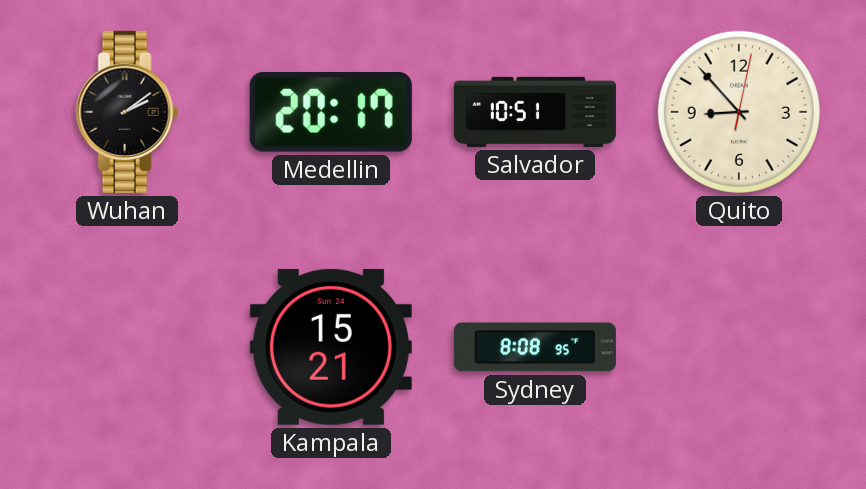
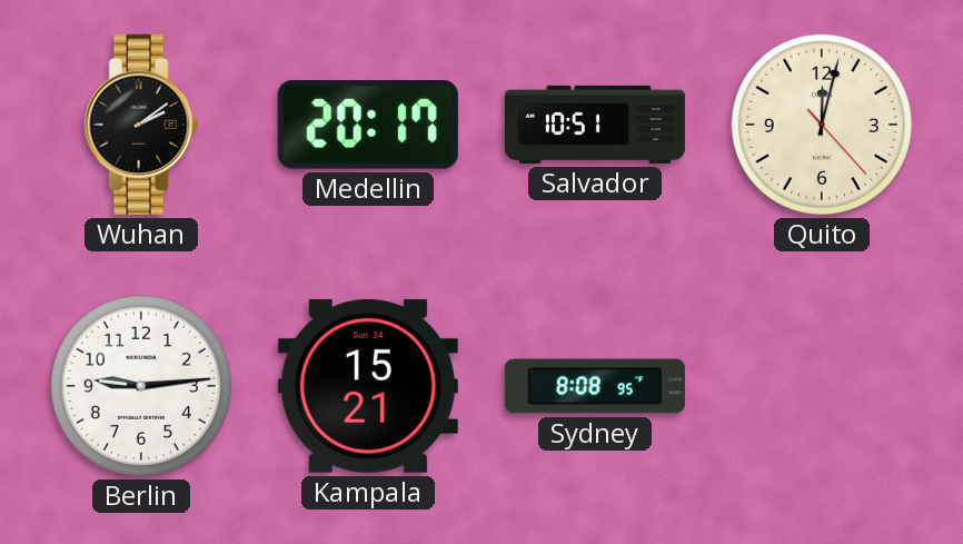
Quito: 8:53 -> 12:02 (822, 125)
Berlin: none -> 9:14 (141, 386)
